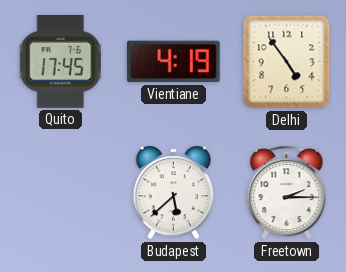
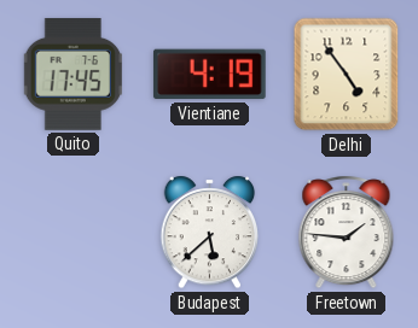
Freetown: 2:15 -> 1:46 (347, 233)
